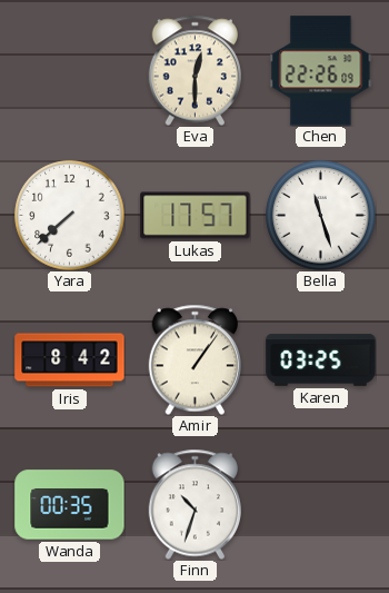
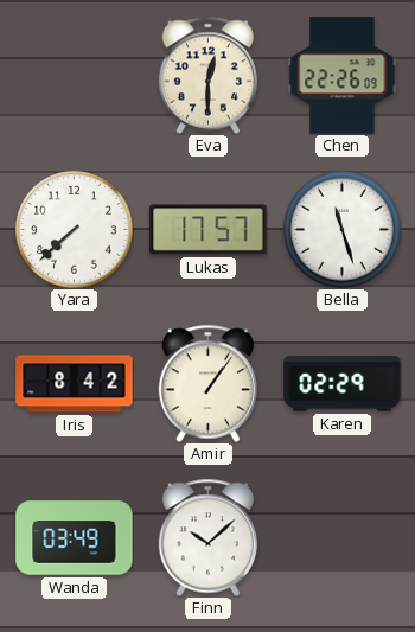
Karen: 03:25 -> 02:29 (343, 384)
Wanda: 00:35 -> 03:49 (75, 538)
Finn: 10:33 -> 10:08 (207, 537)
